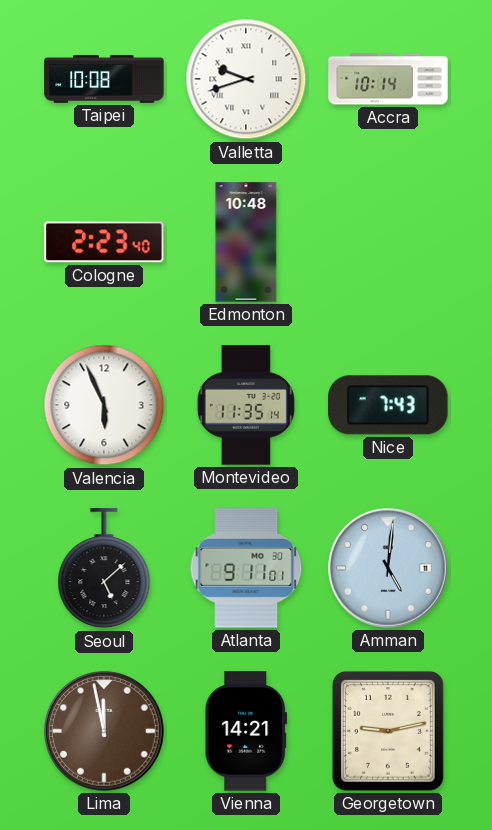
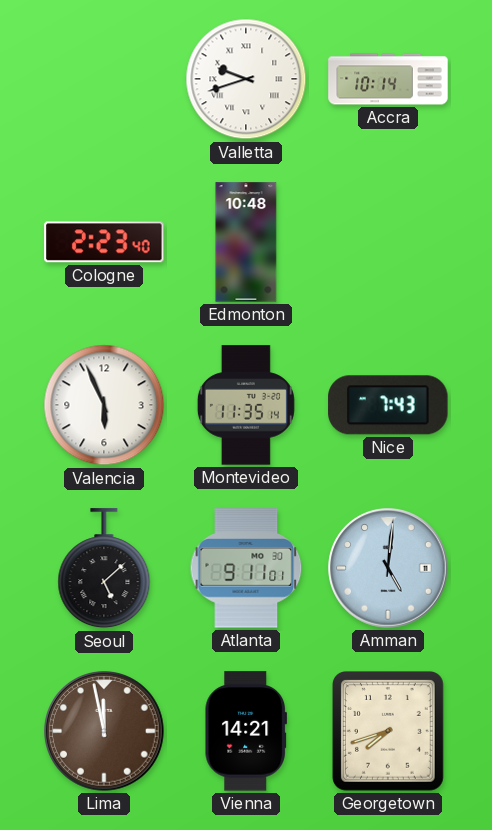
Taipei: 10:08 -> none (104, 80)
Georgetown: 9:13 -> 7:42 (388, 732)
